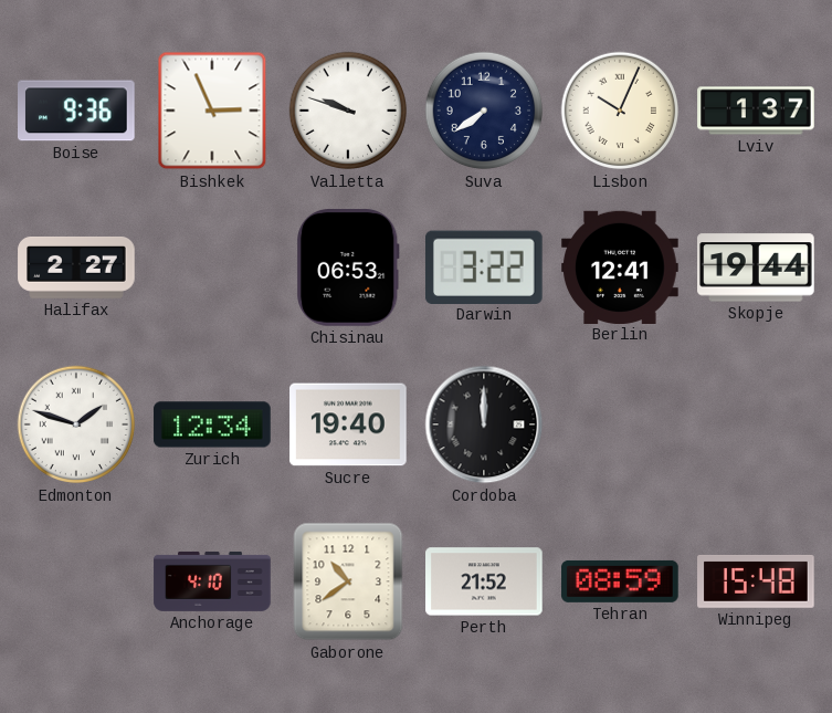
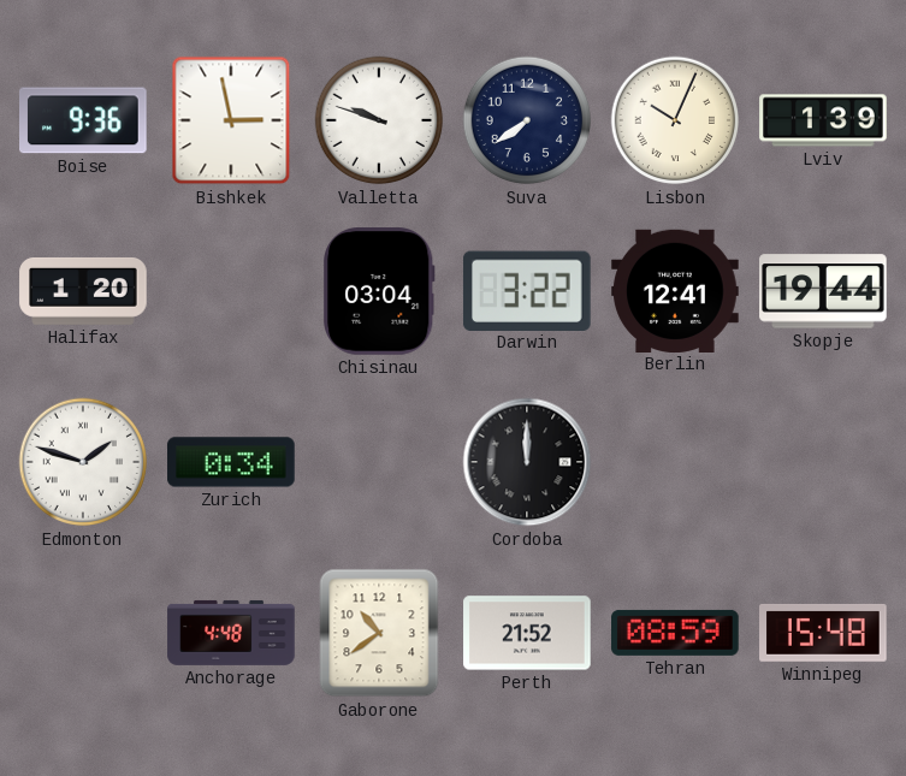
Bishkek: 2:56 -> 2:58 (231, 120)
Lviv: 1:37 -> 1:39 (823, 120)
Halifax: 2:27 -> 1:20 (83, 291)
Chisinau: 06:53 -> 03:04 (380, 291)
Zurich: 12:34 -> 0:34 (231, 462)
Sucre: 19:40 -> none (348, 424)
Anchorage: 4:10 -> 4:48 (231, 633)
